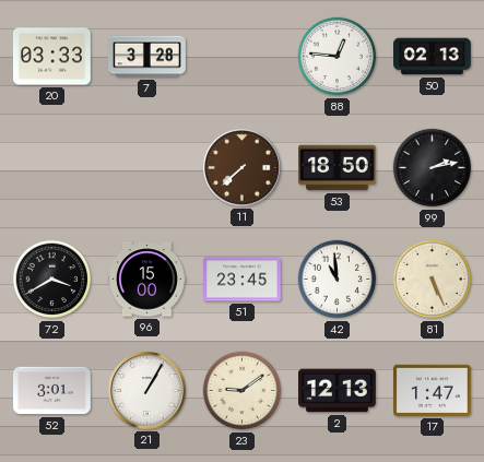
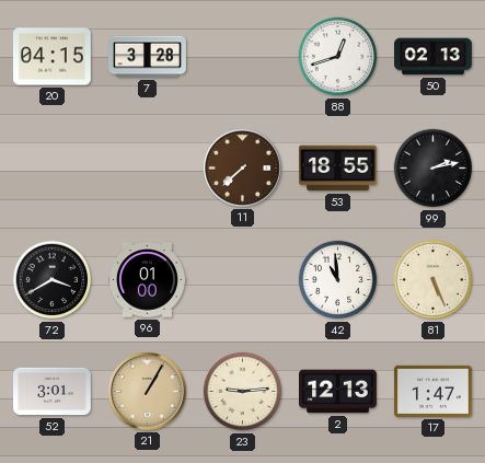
20: 03:33 -> 04:15 (51, 57)
88: 12:46 -> 12:42 (338, 57)
53: 18:50 -> 18:55 (338, 169)
96: 15:00 -> 01:00 (148, 280)
51: 23:45 -> none (243, 280)
21 dial: white -> champagne (148, 392)
23: 9:09 -> 9:14 (243, 392)
